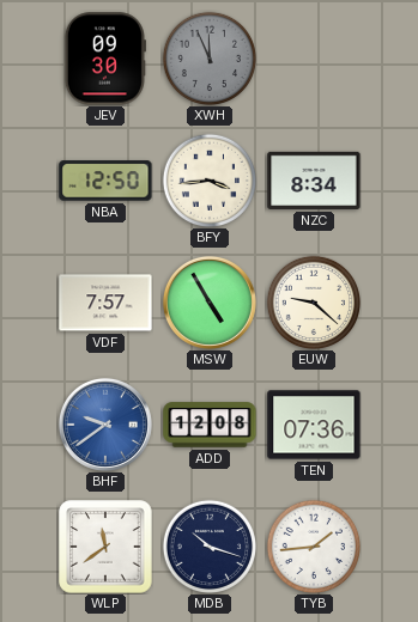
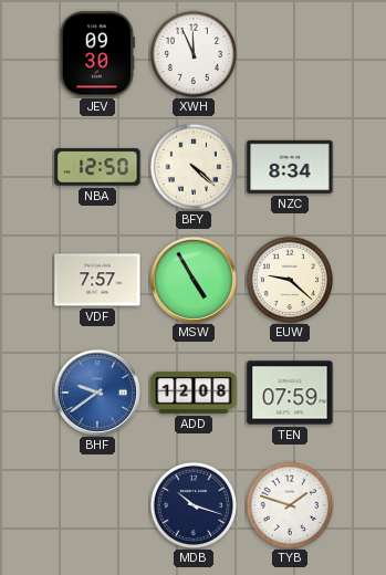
XWH dial: grey -> white (192, 53)
BFY: 3:44 -> 4:22 (192, 166)
TEN: 07:36 -> 07:59 (290, 393)
WLP: 11:39 -> none (105, 547)
TYB: 1:44 -> 1:48 (289, 504)
